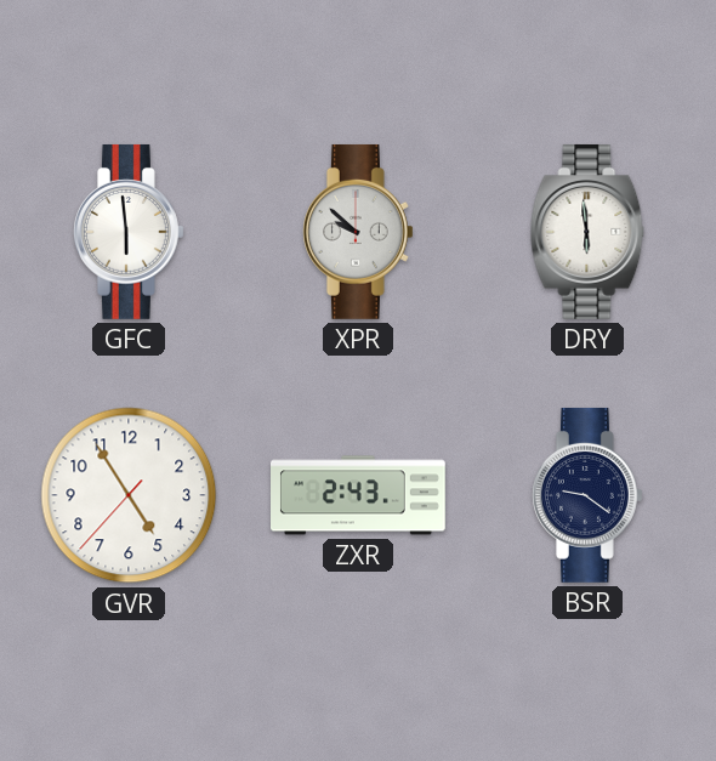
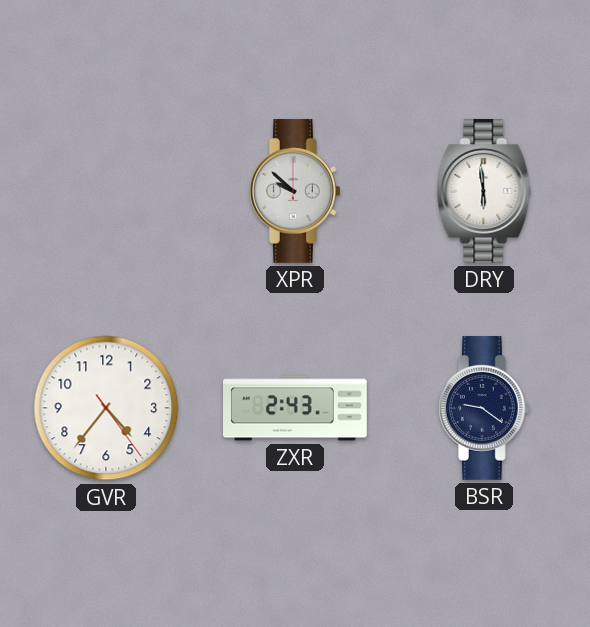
GFC: 5:59 -> none (129, 232)
GVR: 4:54 -> 4:36 (106, 408)
